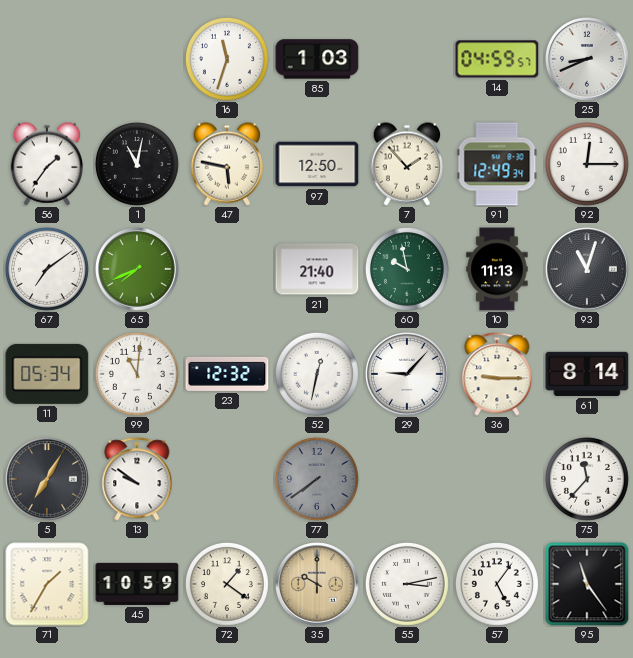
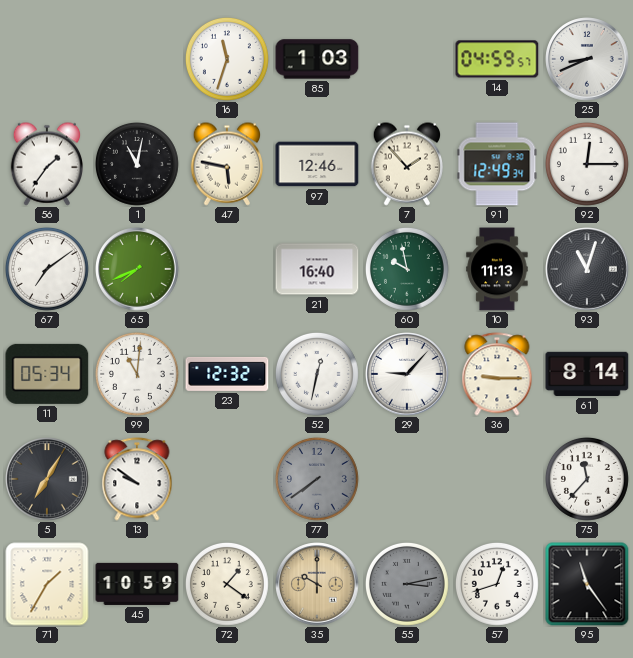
97: 12:50 -> 12:46 (317, 164)
21: 21:40 -> 16:40 (317, 269)
55 dial: white -> grey (407, 584)
57: 5:06 -> 12:42 (497, 584)
